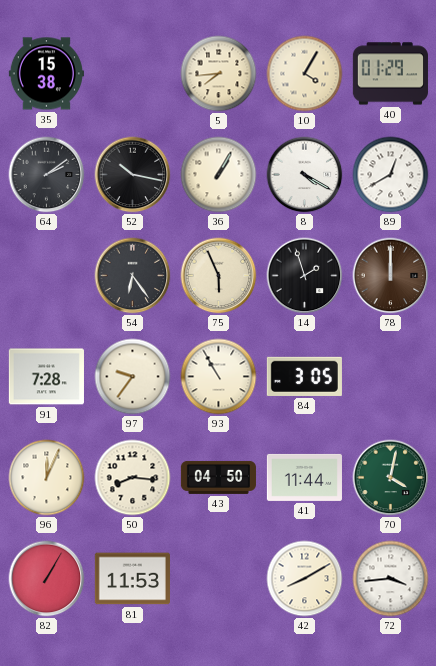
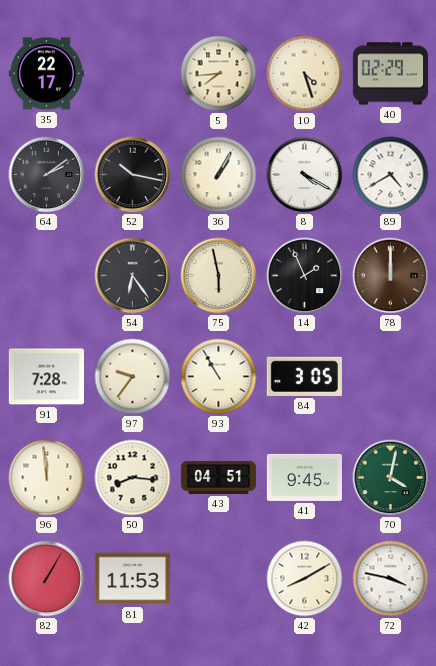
35: 15:38 -> 22:17 (46, 74)
10: 4:05 -> 4:27 (305, 74)
40: 01:29 -> 02:29 (390, 74)
89: 12:40 -> 4:40 (391, 175)
75: 5:56 -> 5:58 (219, 276)
14: 1:57 -> 1:56 (305, 276)
96: 12:04 -> 11:59 (47, 478)
43: 04:50 -> 04:51 (218, 477)
41: 11:44 -> 9:45 (304, 477)
72: 3:44 -> 3:47 (391, 579)
